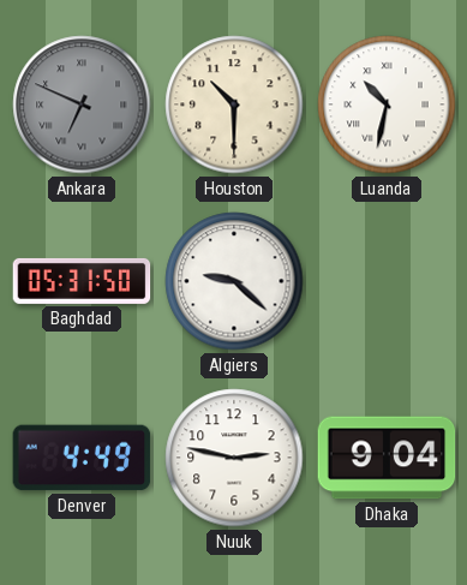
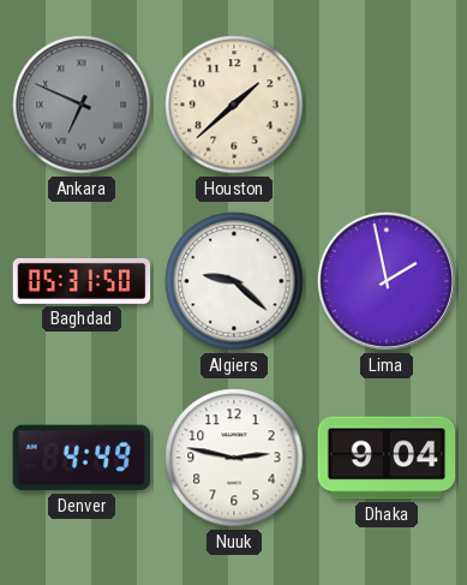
Houston: 10:30 -> 1:38 (234, 105)
Luanda: 10:32 -> none (387, 105)
Lima: none -> 1:58 (387, 281)
